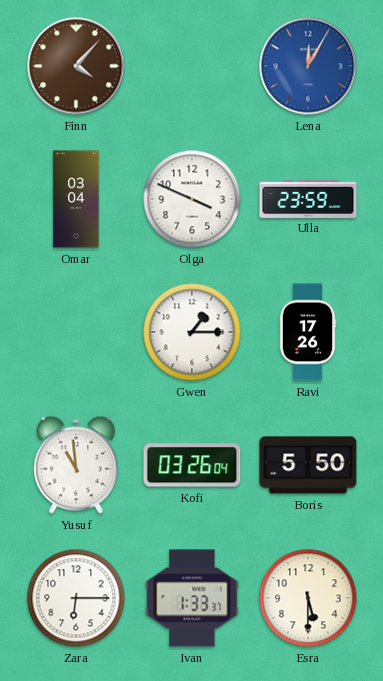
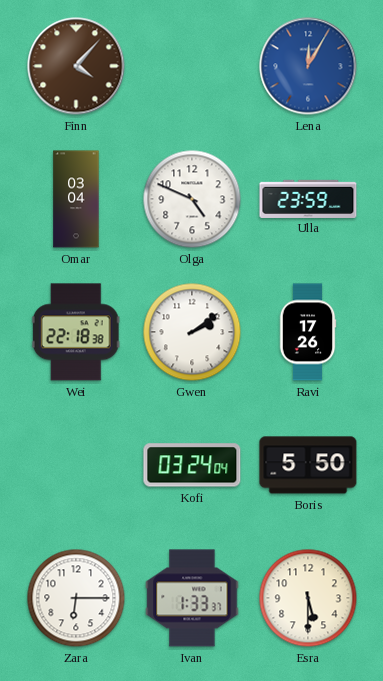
Olga: 3:49 -> 4:49 (192, 199)
Wei: none -> 22:18 (76, 332)
Gwen: 1:15 -> 2:09 (192, 332)
Yusuf: 10:59 -> none (76, 465)
Kofi: 03:26 -> 03:24 (192, 465)
